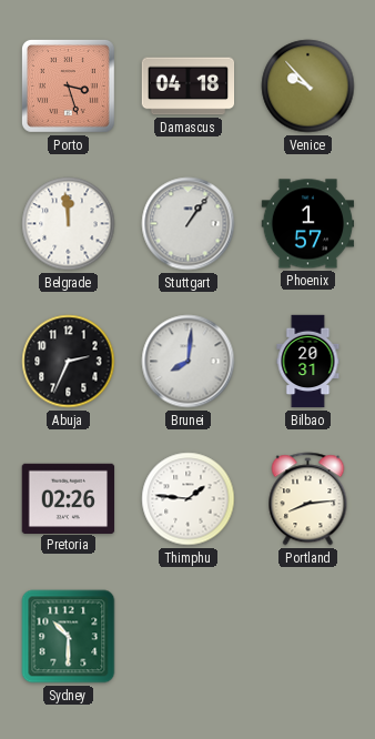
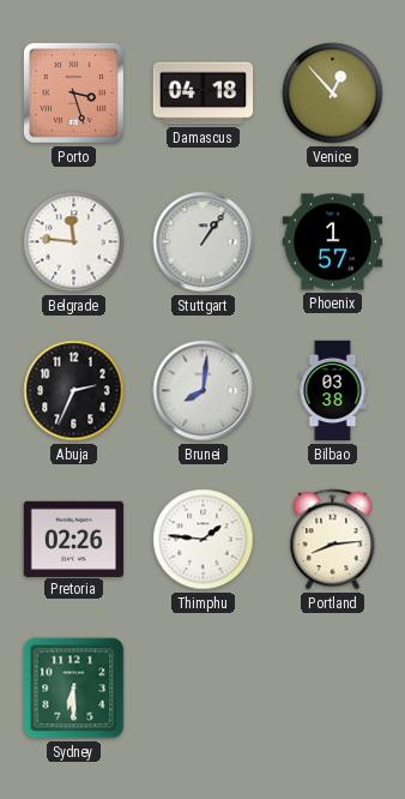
Venice: 9:53 -> 12:53 (333, 94)
Belgrade: 11:59 -> 11:46 (74, 242)
Bilbao: 20:31 -> 03:38 (333, 391)
Sydney: 10:30 -> 6:30 (74, 689)
